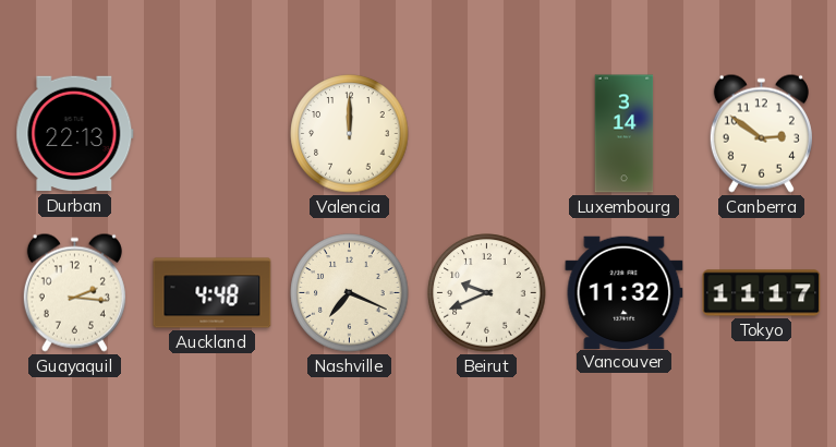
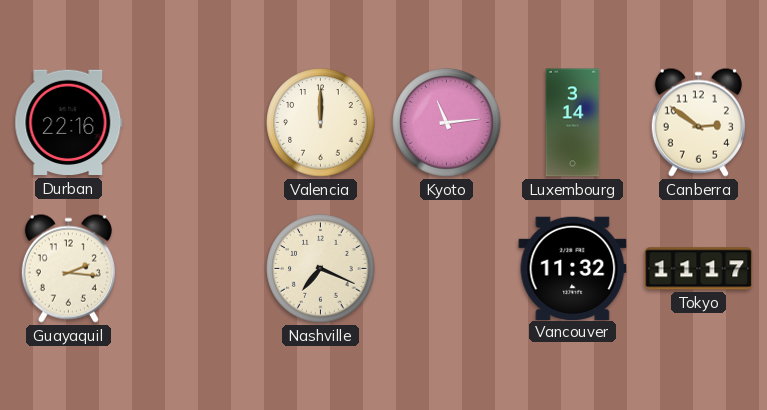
Durban: 22:13 -> 22:16 (69, 123)
Kyoto: none -> 11:14 (447, 123)
Auckland: 4:48 -> none (213, 293)
Beirut: 9:41 -> none (487, 293)
